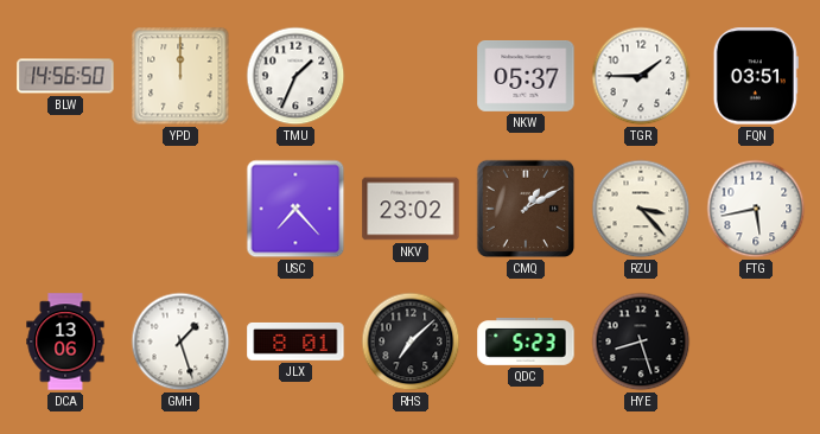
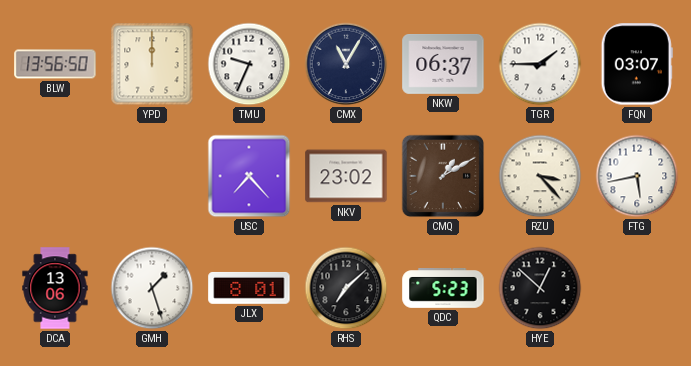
BLW: 14:56 -> 13:56 (55, 64)
TMU: 1:34 -> 9:34 (249, 64)
CMX: none -> 11:05 (346, 64)
NKW: 05:37 -> 06:37 (443, 65)
FQN: 03:51 -> 03:07 (637, 64)
HYE: 8:27 -> 12:52 (540, 288)
